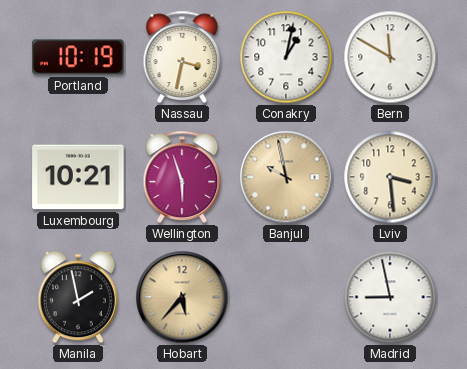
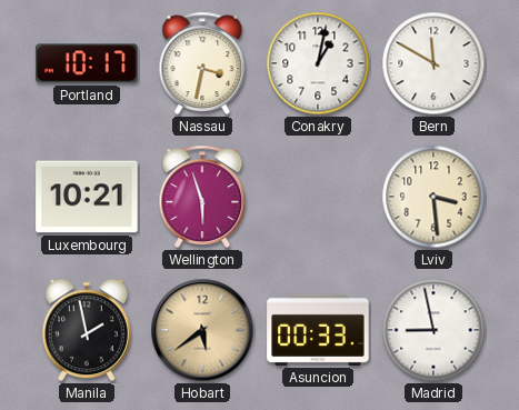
Portland: 10:19 -> 10:17 (87, 63)
Banjul: 9:58 -> none (286, 177)
Hobart: 5:37 -> 5:39 (202, 330)
Asuncion: none -> 00:33 (318, 330)
